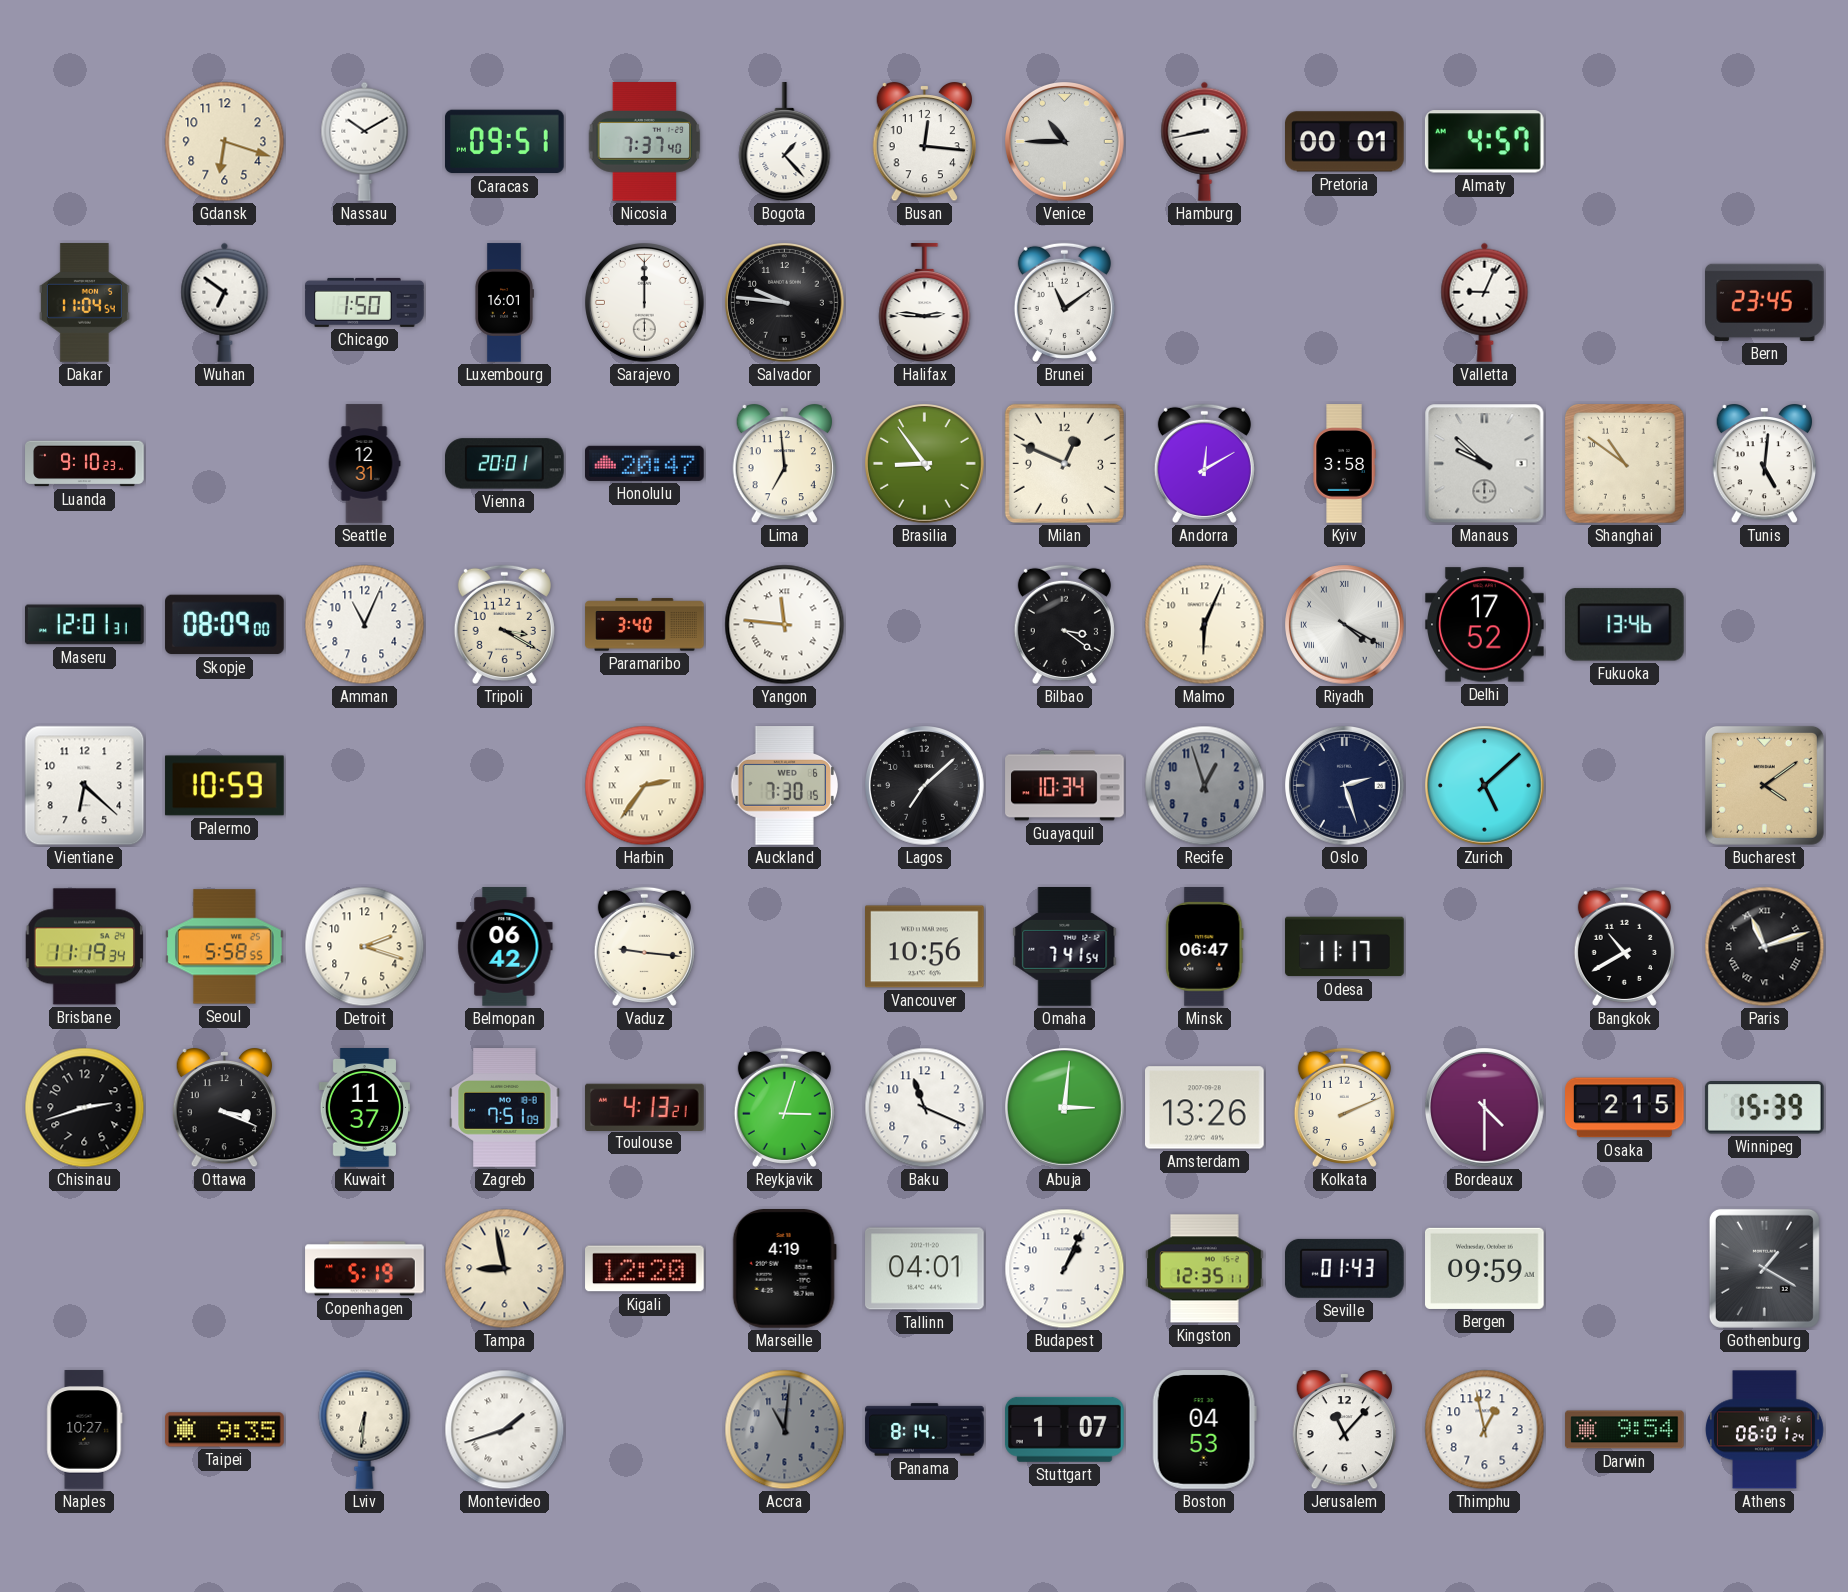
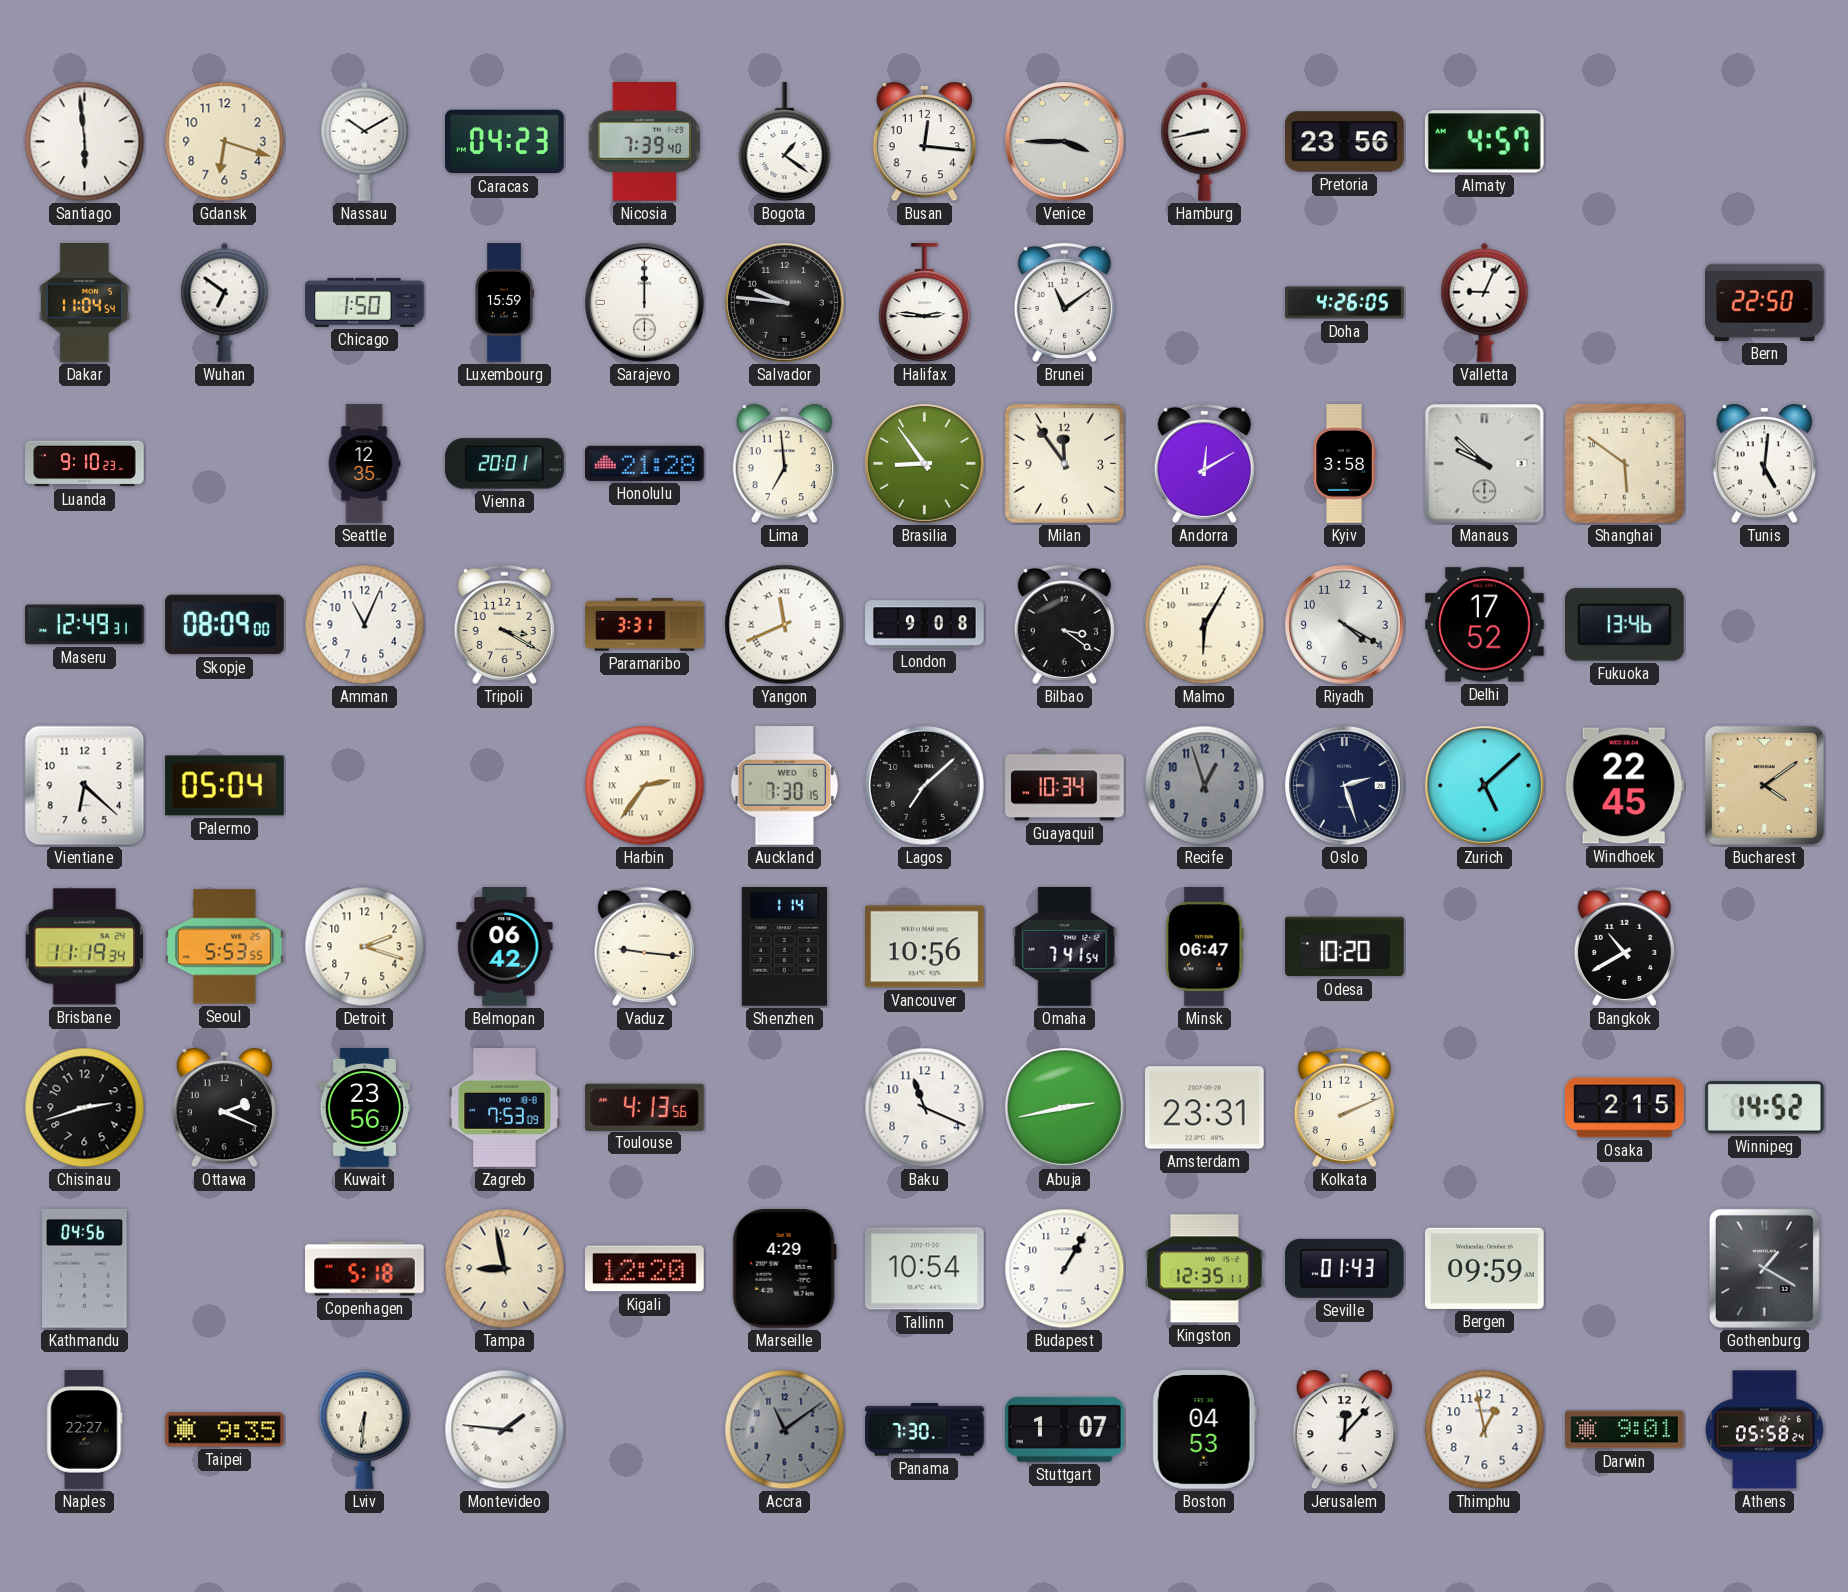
Santiago: none -> 5:59 (85, 142)
Caracas: 09:51 -> 04:23 (505, 142)
Nicosia: 7:37 -> 7:39 (645, 142)
Bogota: 1:23 -> 1:21 (785, 142)
Venice: 10:45 -> 3:45 (1065, 142)
Pretoria: 00:01 -> 23:56 (1345, 142)
Luxembourg: 16:01 -> 15:59 (504, 303)
Doha: none -> 4:26 (1345, 303)
Bern: 23:45 -> 22:50 (1765, 302)
Seattle: 12:31 -> 12:35 (364, 464)
Honolulu: 20:47 -> 21:28 (645, 463)
Milan: 12:49 -> 11:54 (1064, 463)
Shanghai: 10:51 -> 5:51 (1625, 464)
Maseru: 12:01 -> 12:49 (85, 625)
Paramaribo: 3:40 -> 3:31 (645, 625)
Yangon: 11:46 -> 11:41 (785, 625)
London: none -> 9:08 (925, 625)
Malmo: 6:04 -> 6:05 (1205, 625)
Riyadh numerals: Roman -> Arabic (1345, 625)
Palermo: 10:59 -> 05:04 (225, 786)
Windhoek: none -> 22:45 (1624, 786)
Seoul: 5:58 -> 5:53 (225, 947)
Shenzhen: none -> 1:14 (784, 947)
Odesa: 11:17 -> 10:20 (1345, 947)
Paris: 11:12 -> none (1765, 947)
Ottawa: 3:19 -> 2:19 (224, 1109)
Kuwait: 11:37 -> 23:56 (364, 1108)
Zagreb: 7:51 -> 7:53 (505, 1108)
Toulouse: 4:13:21 -> 4:13:56 (645, 1107)
Reykjavik: 3:03 -> none (784, 1107)
Abuja: 3:01 -> 2:43 (1065, 1108)
Amsterdam: 13:26 -> 23:31 (1205, 1108)
Bordeaux: 4:30 -> none (1485, 1108)
Winnipeg: 15:39 -> 14:52 (1764, 1108)
Kathmandu: none -> 04:56 (85, 1269)
Copenhagen: 5:19 -> 5:18 (365, 1269)
Marseille: 4:19 -> 4:29 (784, 1269)
Tallinn: 04:01 -> 10:54 (925, 1269)
Budapest: 1:04 -> 1:05 (1065, 1269)
Naples: 10:27 -> 22:27 (85, 1430)
Montevideo: 1:42 -> 1:46 (505, 1430)
Accra: 11:01 -> 11:09 (785, 1430)
Panama: 8:14 -> 7:30 (925, 1430)
Jerusalem: 11:07 -> 12:07 (1344, 1431)
Darwin: 9:54 -> 9:01 (1625, 1430)
Athens: 06:01 -> 05:58 (1764, 1430)
